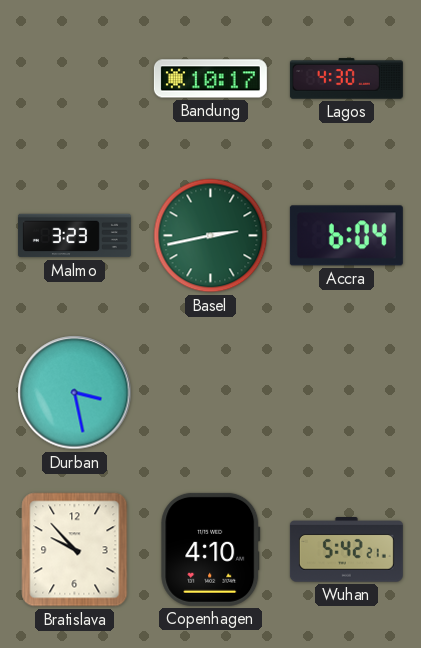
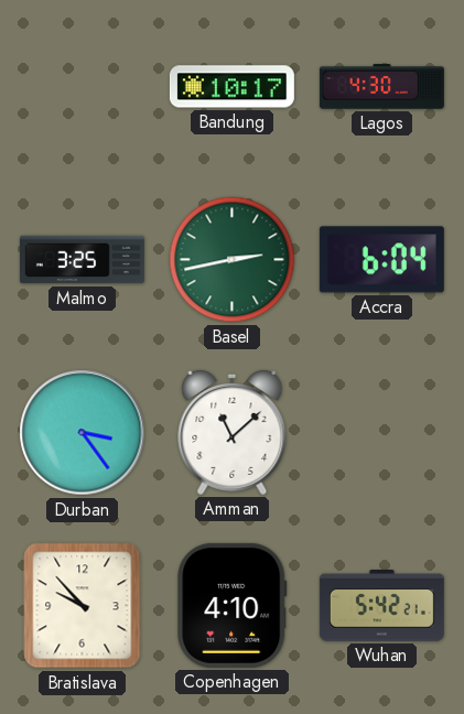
Malmo: 3:23 -> 3:25 (82, 260)
Durban: 3:28 -> 3:24 (83, 433)
Amman: none -> 11:08 (233, 432)
